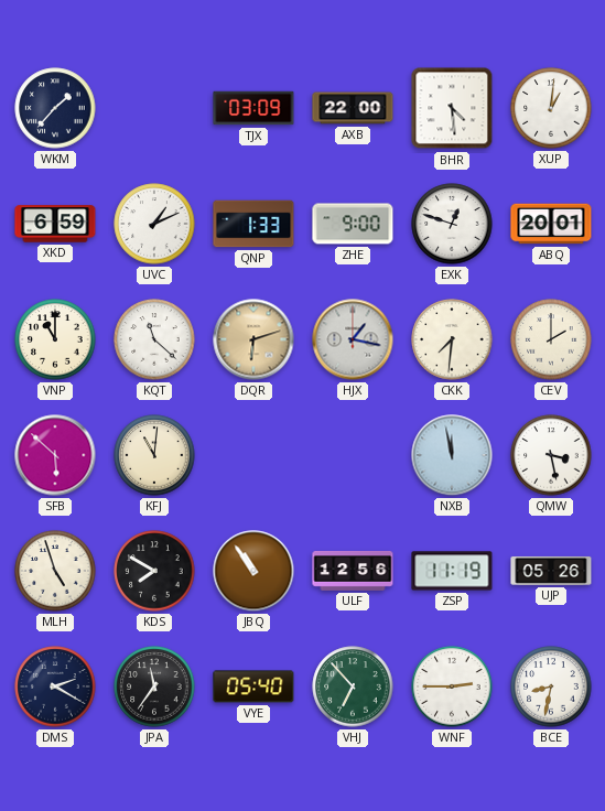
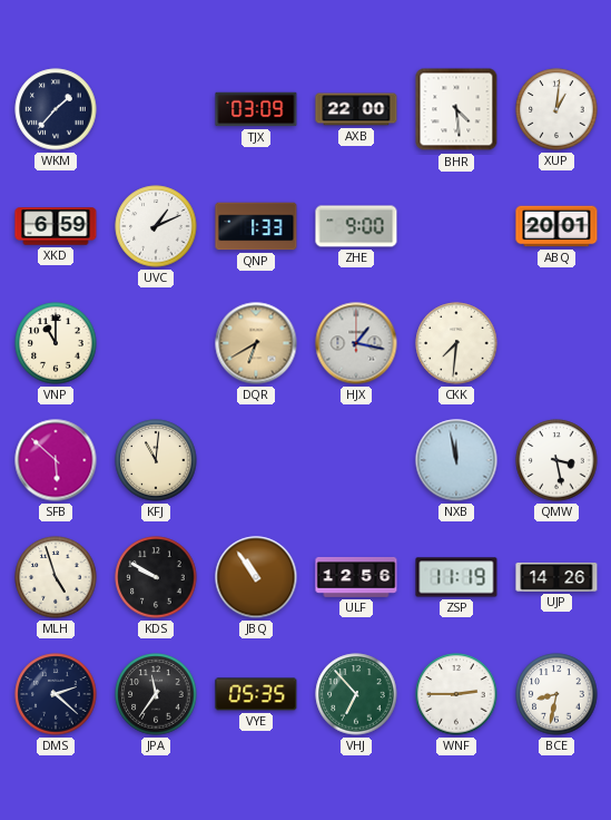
EXK: 12:48 -> none (452, 224)
KQT: 11:22 -> none (154, 339)
DQR: 6:12 -> 6:40 (256, 343)
CEV: 2:00 -> none (551, 339)
KDS: 7:50 -> 9:50 (156, 577)
UJP: 05:26 -> 14:26 (556, 577)
DMS: 2:20 -> 2:22 (56, 694)
VYE: 05:40 -> 05:35 (256, 694)
